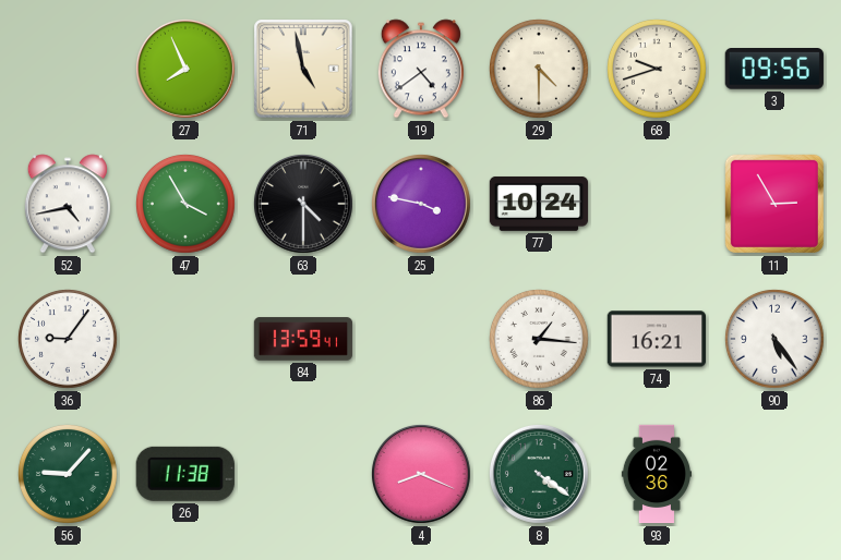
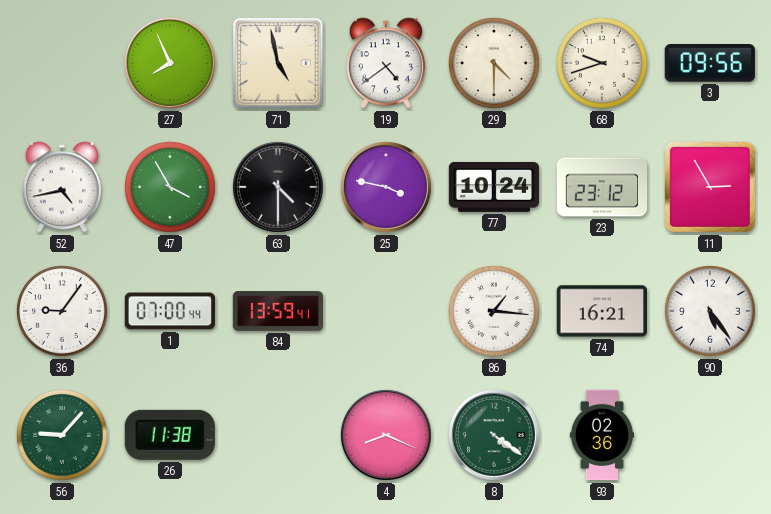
23: none -> 23:12 (602, 187)
1: none -> 07:00 (169, 311)
